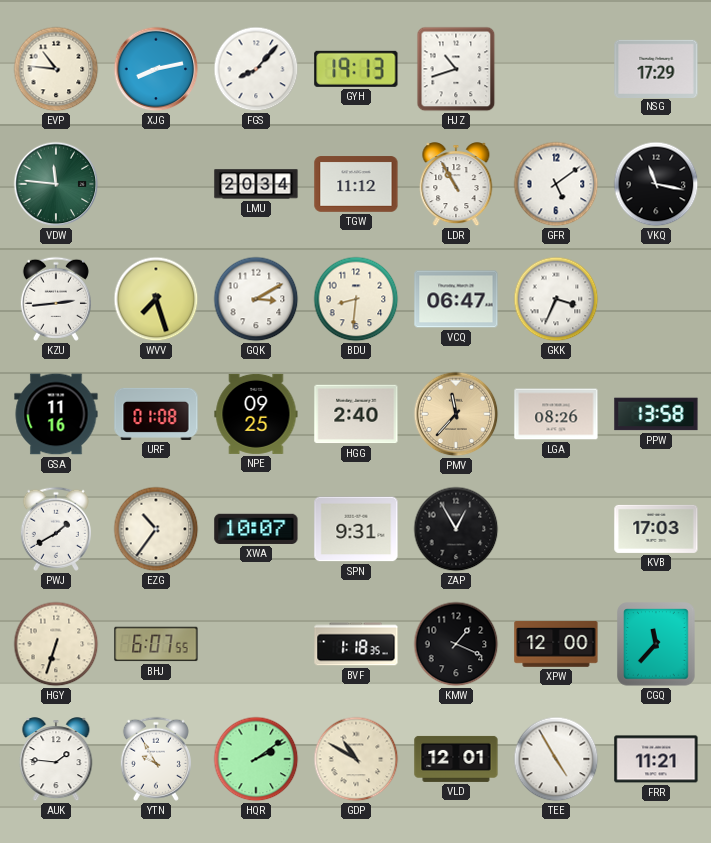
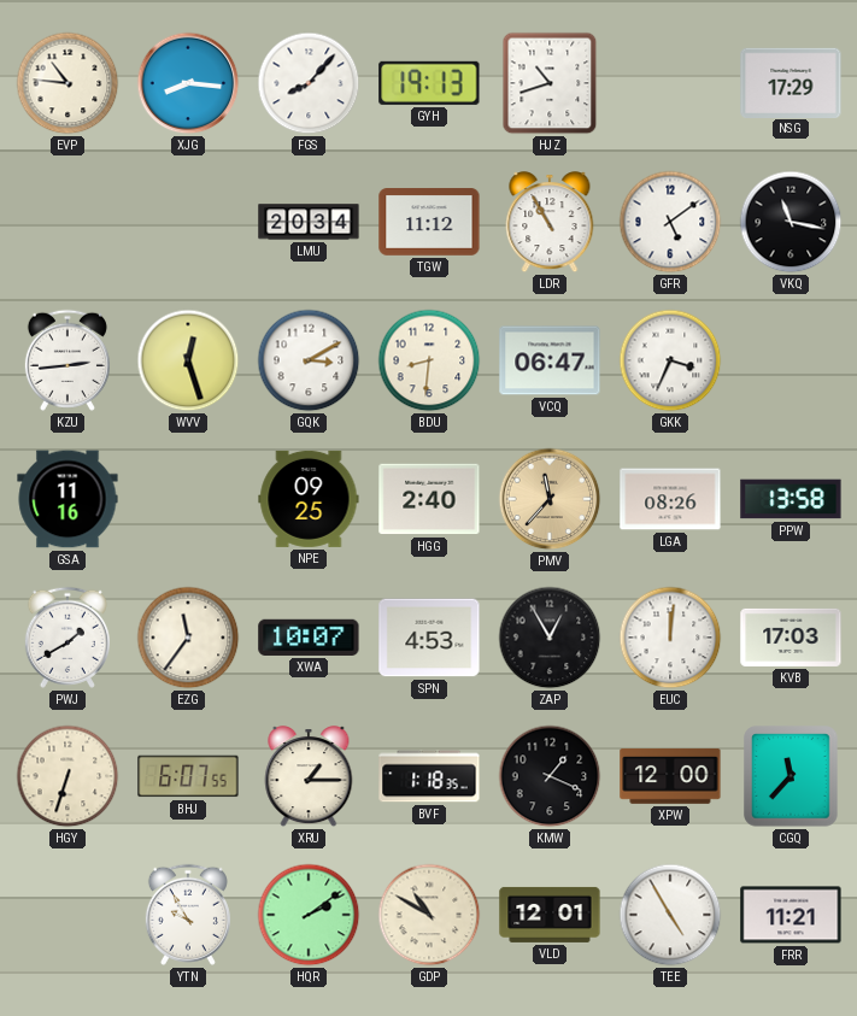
XJG: 8:13 -> 8:16 (188, 83)
VDW: 11:46 -> none (56, 184)
WVV: 7:27 -> 12:27 (188, 360)
URF: 01:08 -> none (156, 414)
EZG: 10:36 -> 11:36 (188, 638)
SPN: 9:31 -> 4:53 (429, 638)
EUC: none -> 12:01 (670, 638)
XRU: none -> 1:15 (309, 777)
AUK: 1:46 -> none (56, 760)
